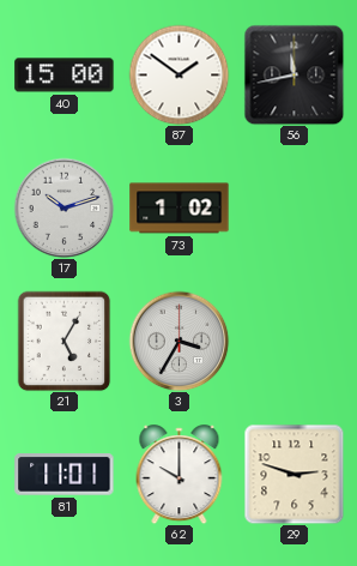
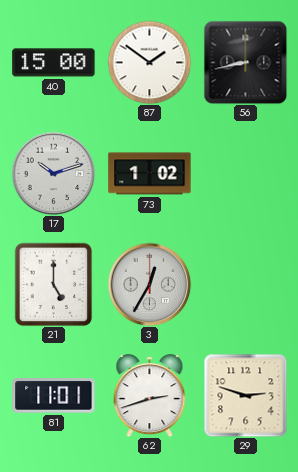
56: 11:43 -> 8:43 (245, 62)
21: 5:05 -> 5:00 (54, 284)
3: 3:35 -> 12:35 (149, 284)
62: 10:00 -> 2:42 (150, 396)
